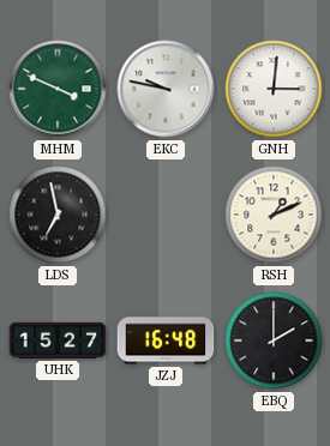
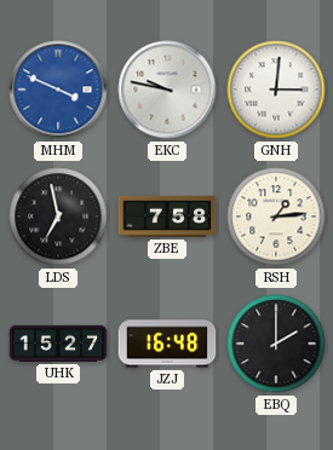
MHM dial: green -> blue (58, 90)
ZBE: none -> 7:58 (167, 217)
RSH: 1:11 -> 1:14 (276, 217)
